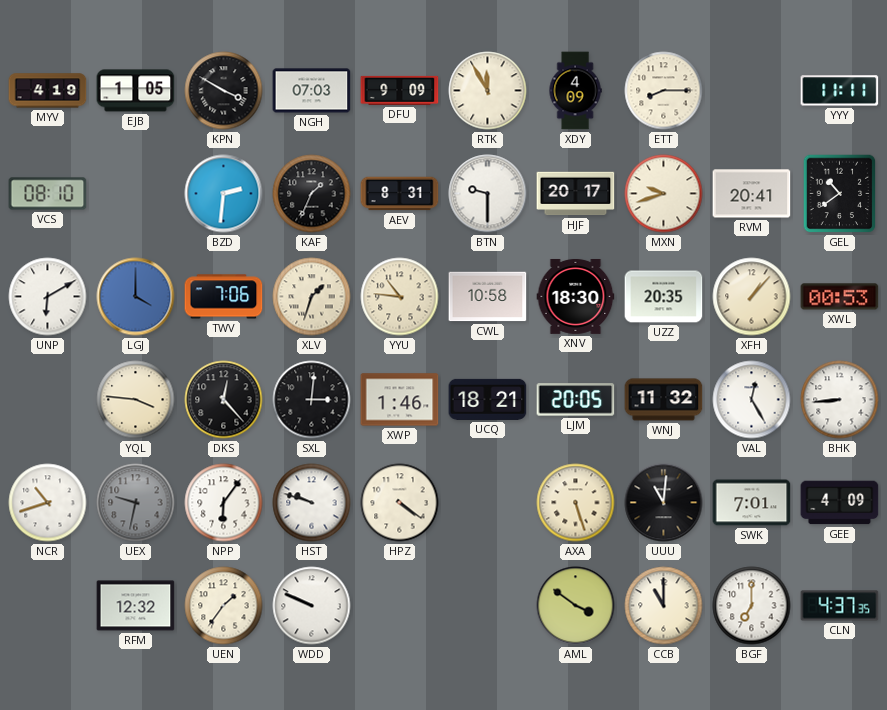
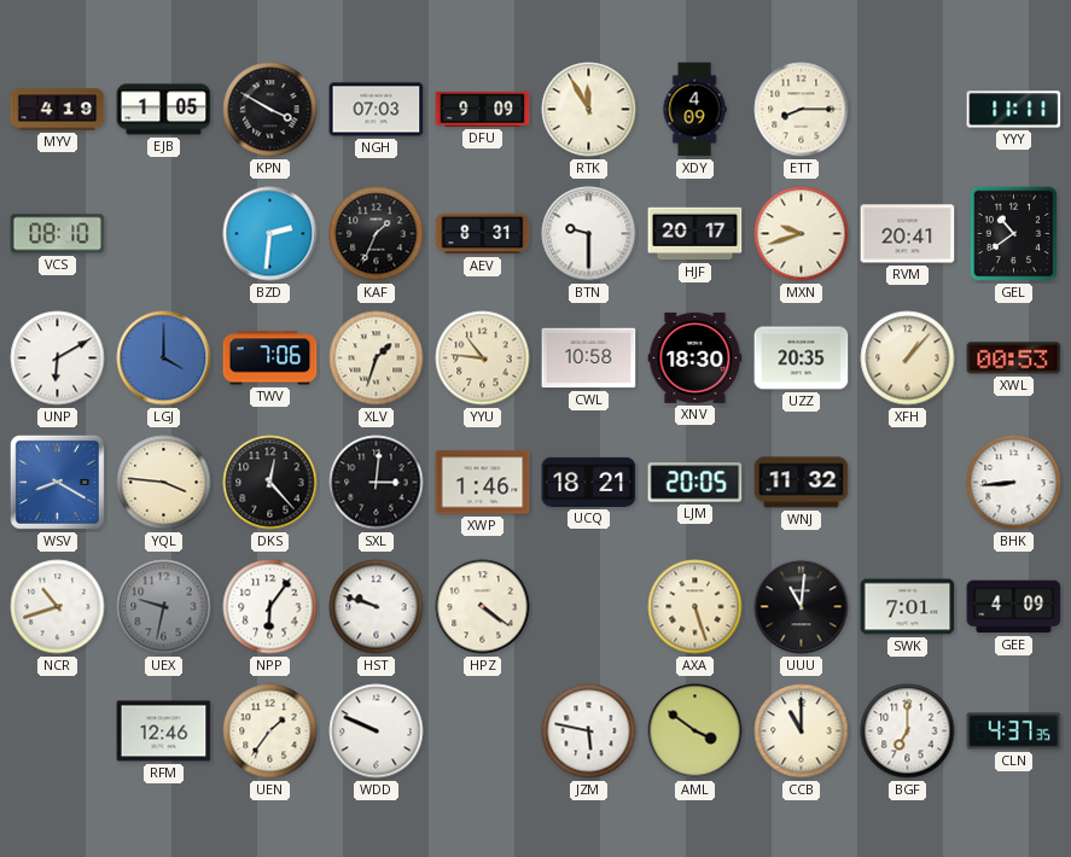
WSV: none -> 8:20 (57, 482)
VAL: 12:25 -> none (752, 400)
RFM: 12:32 -> 12:46 (164, 731)
JZM: none -> 5:47 (589, 731)
